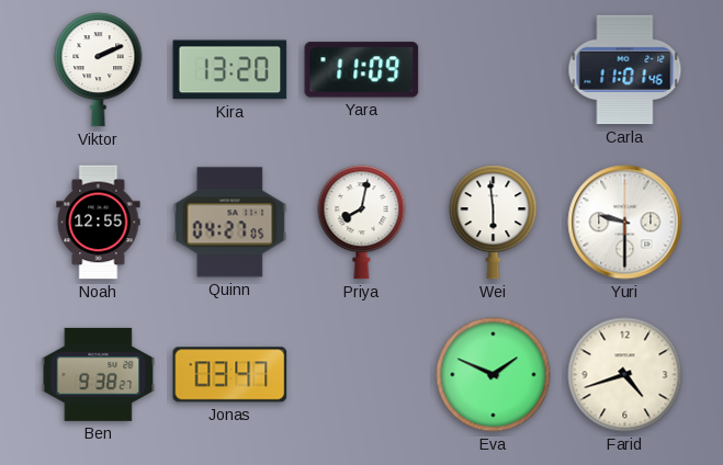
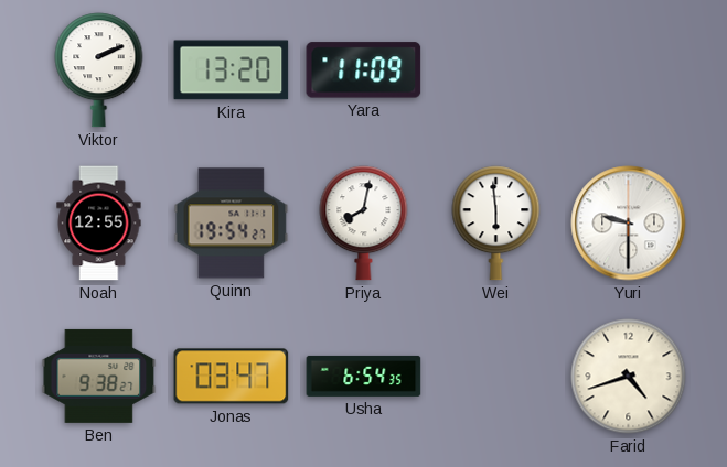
Carla: 11:01 -> none (625, 70)
Quinn: 04:27 -> 19:54 (232, 224)
Usha: none -> 6:54 (364, 376)
Eva: 1:49 -> none (494, 375)
